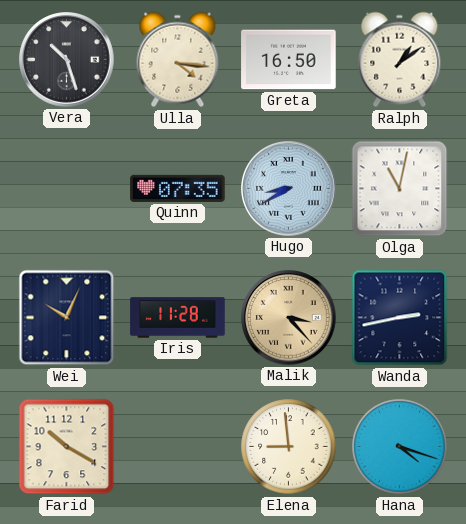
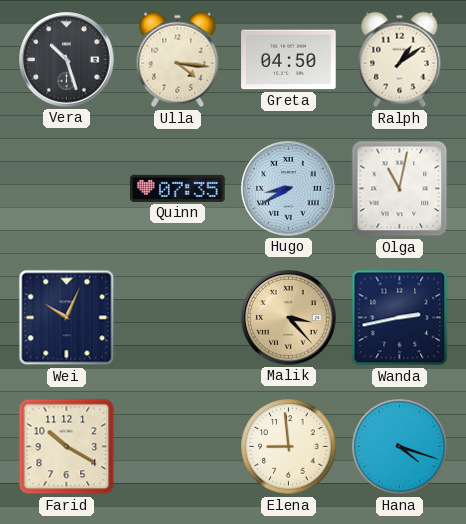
Greta: 16:50 -> 04:50 (289, 60)
Iris: 11:28 -> none (178, 318)
